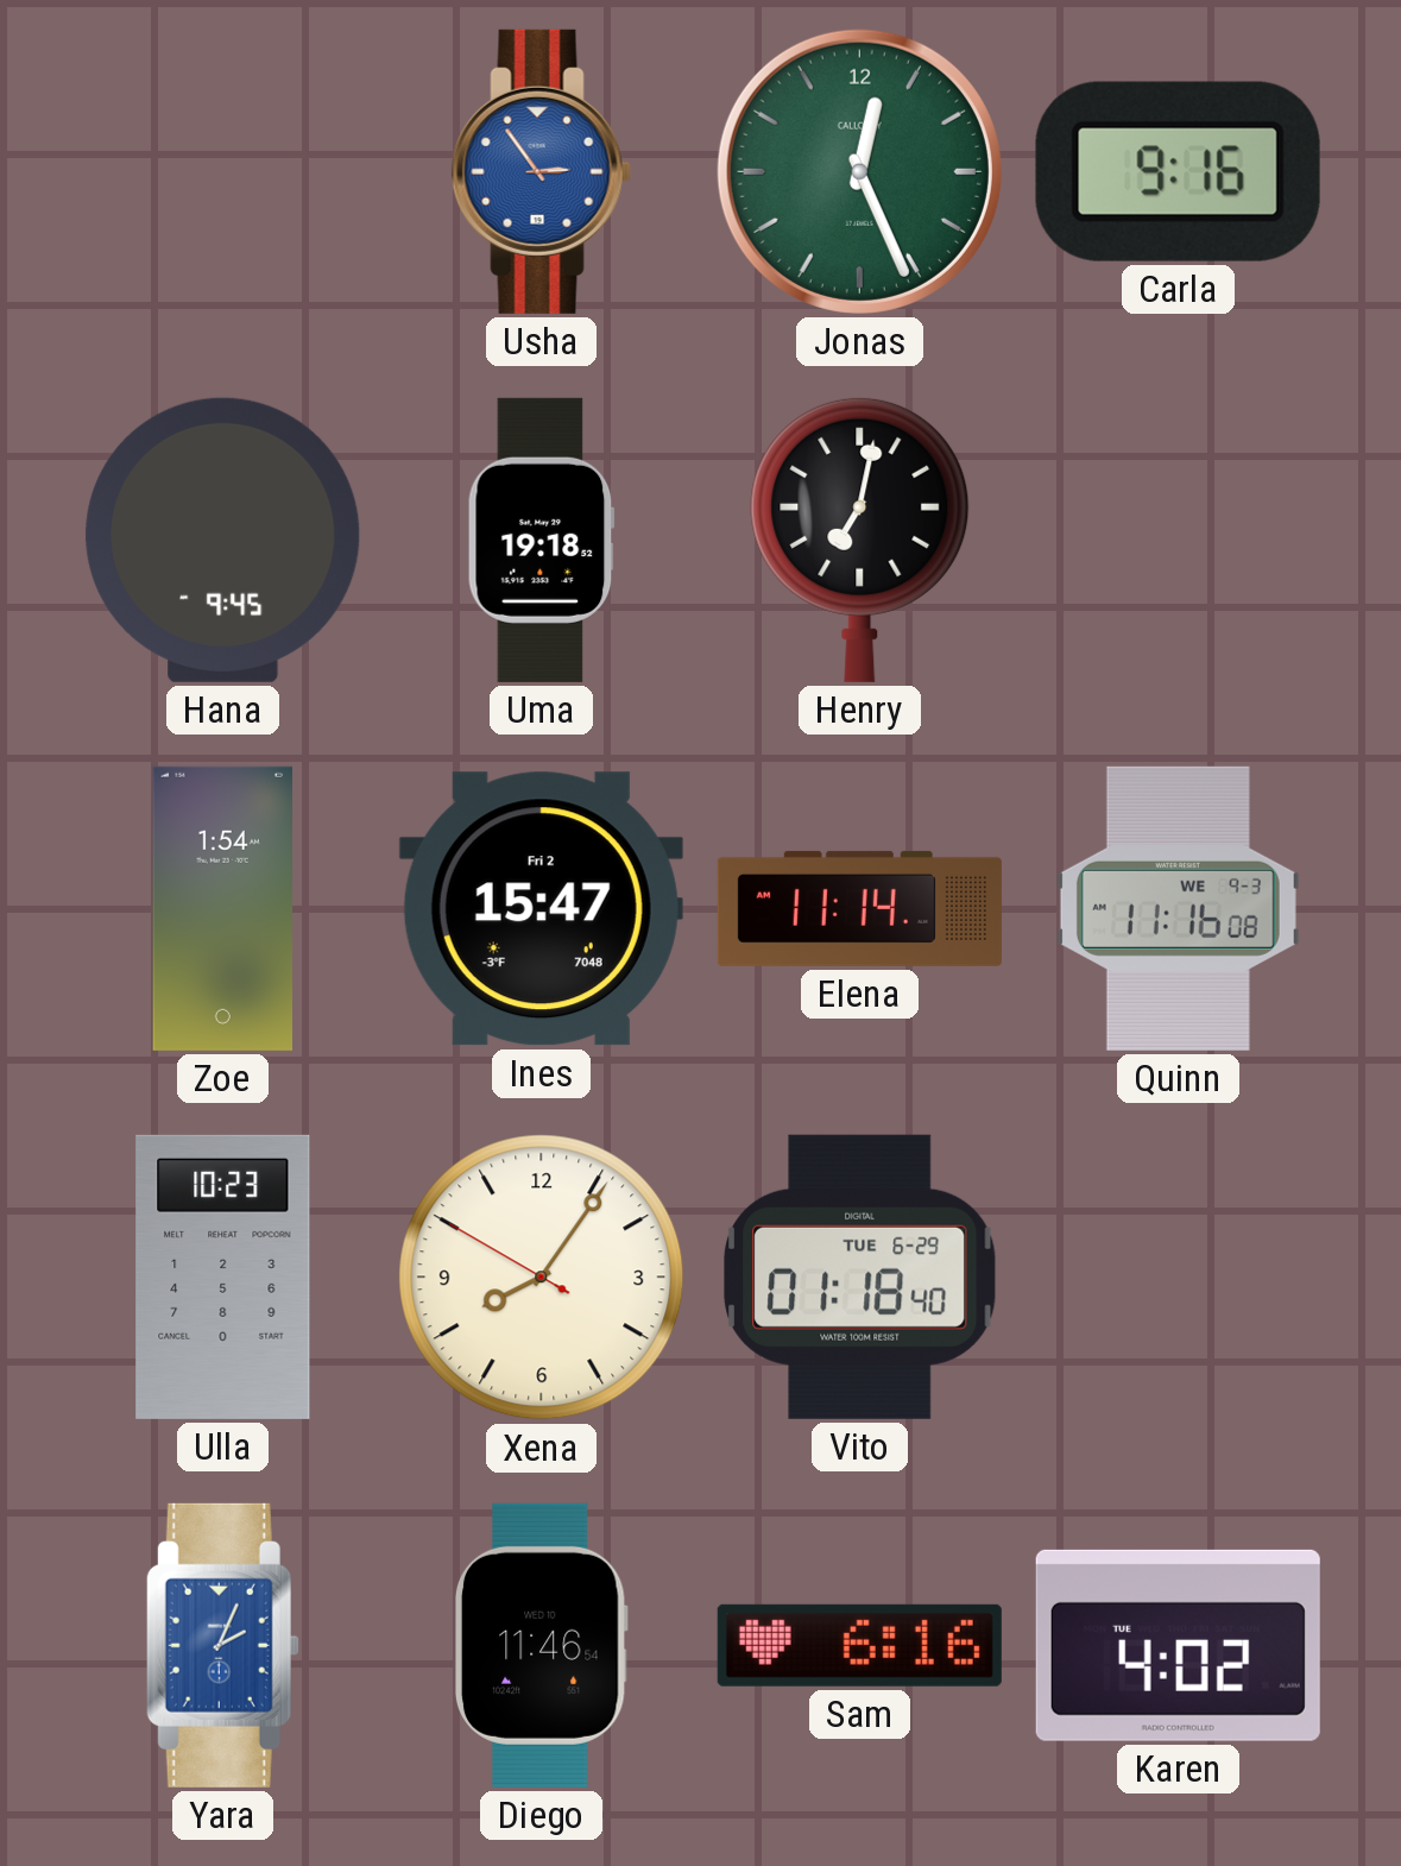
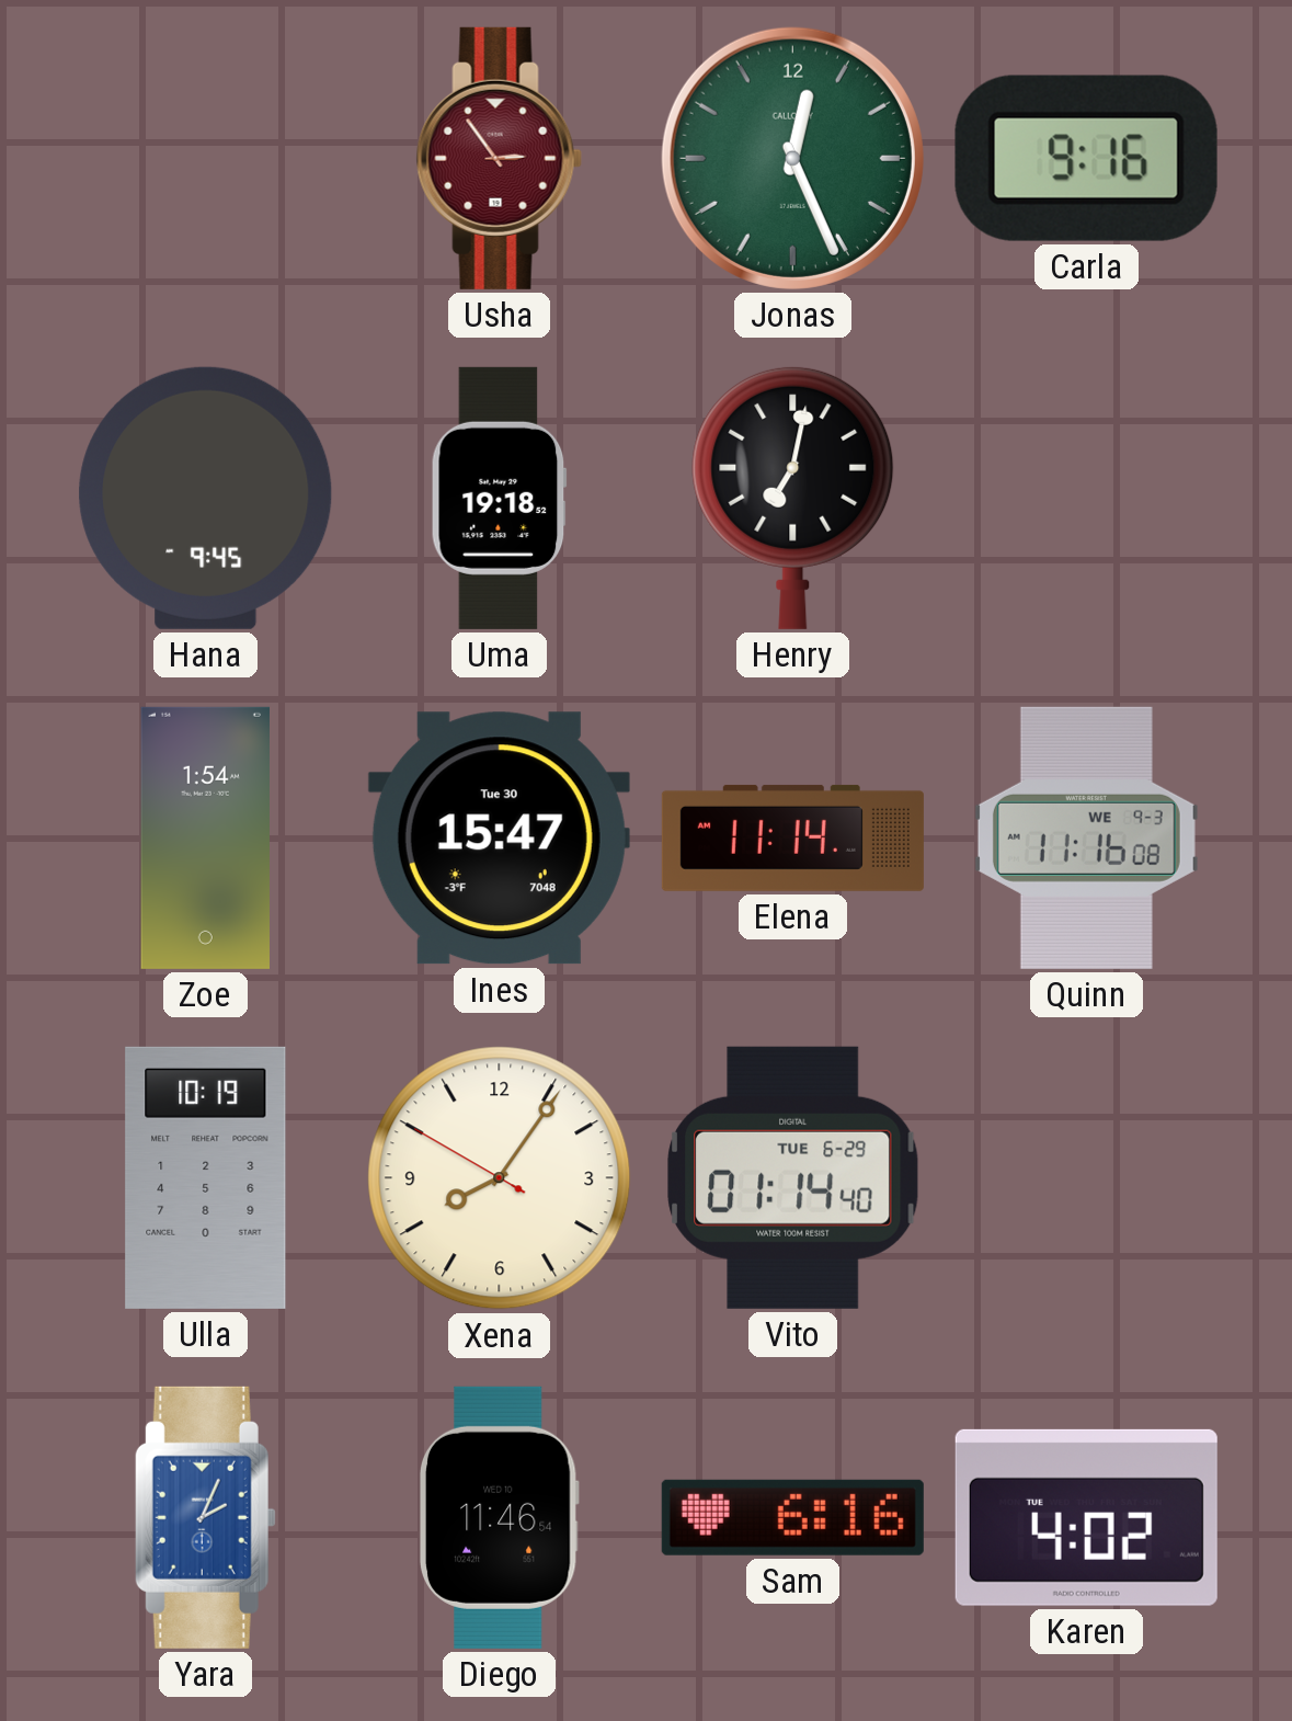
Usha dial: blue -> burgundy (499, 158)
Ines date: Fri 2 -> Tue 30 (499, 839)
Ulla: 10:23 -> 10:19 (206, 1177)
Vito: 01:18 -> 01:14 (793, 1177)
